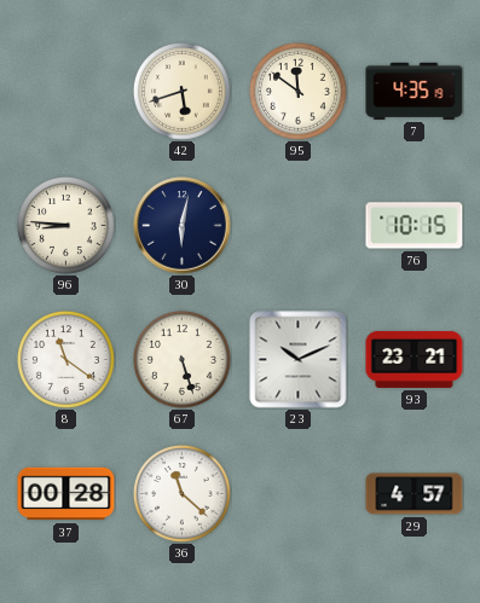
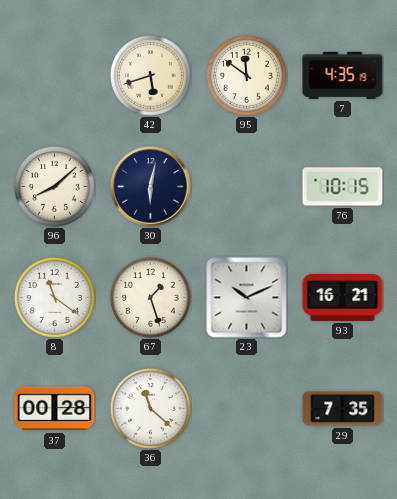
96: 8:46 -> 8:08 (54, 186)
67: 5:27 -> 1:27 (150, 297)
93: 23:21 -> 16:21 (343, 297)
29: 4:57 -> 7:35 (343, 409)
